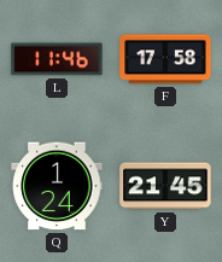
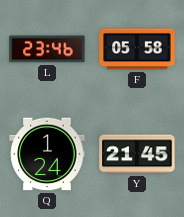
L: 11:46 -> 23:46 (47, 49)
F: 17:58 -> 05:58 (137, 49)
